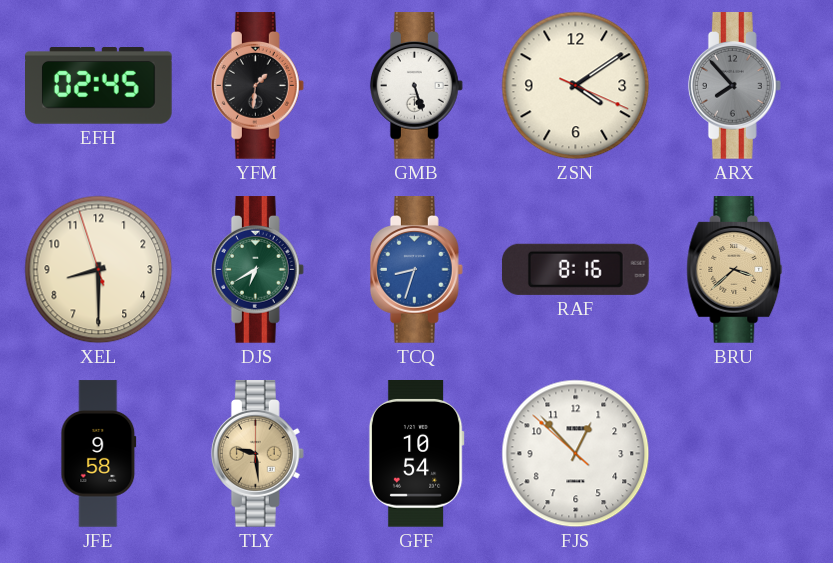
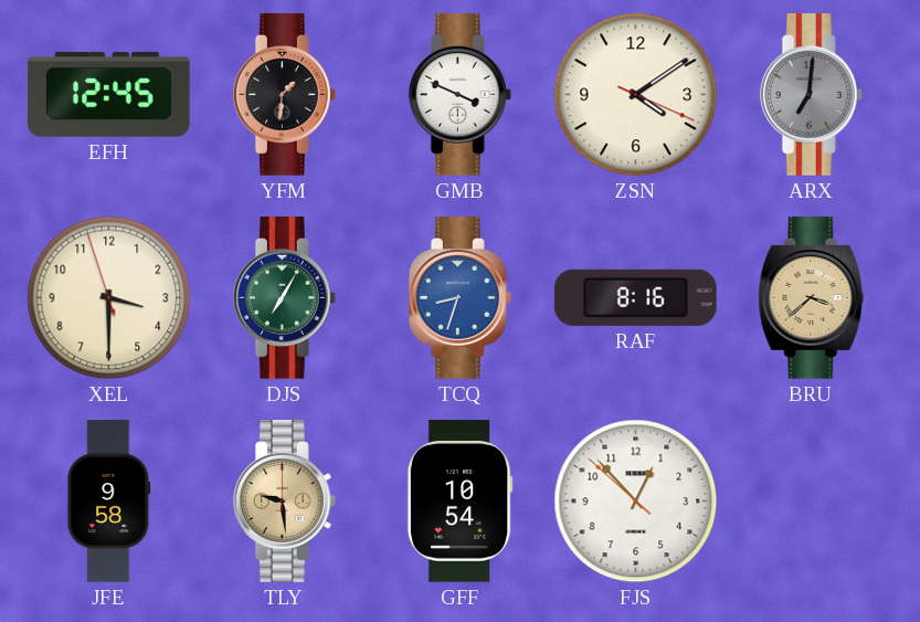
EFH: 02:45 -> 12:45 (109, 95)
GMB: 5:27 -> 3:49 (459, 95)
ARX: 7:53 -> 7:01 (811, 95)
XEL: 8:29 -> 3:29 (109, 298)
DJS: 6:40 -> 7:05 (284, 298)
